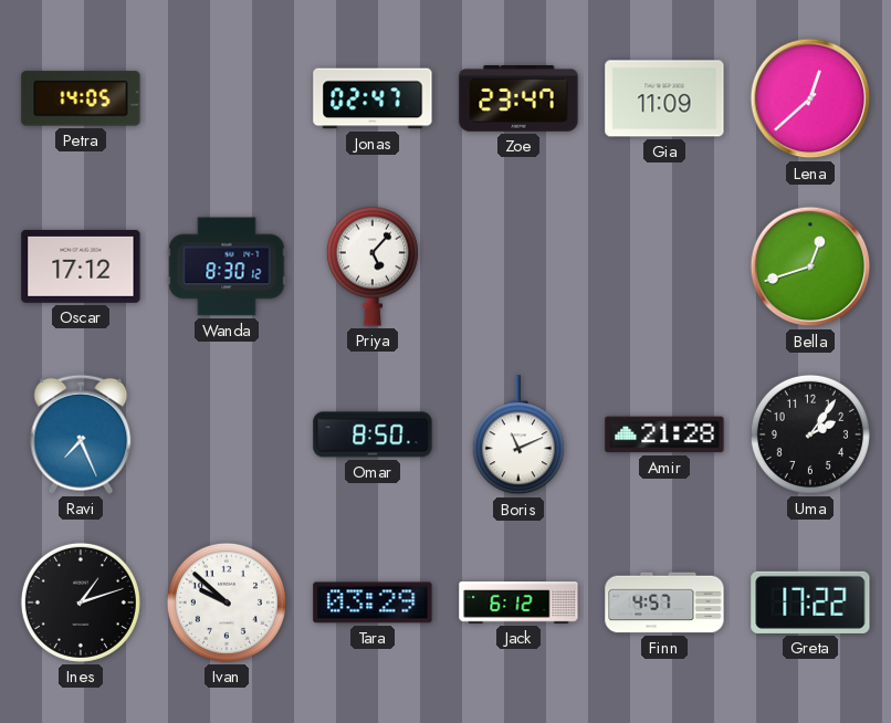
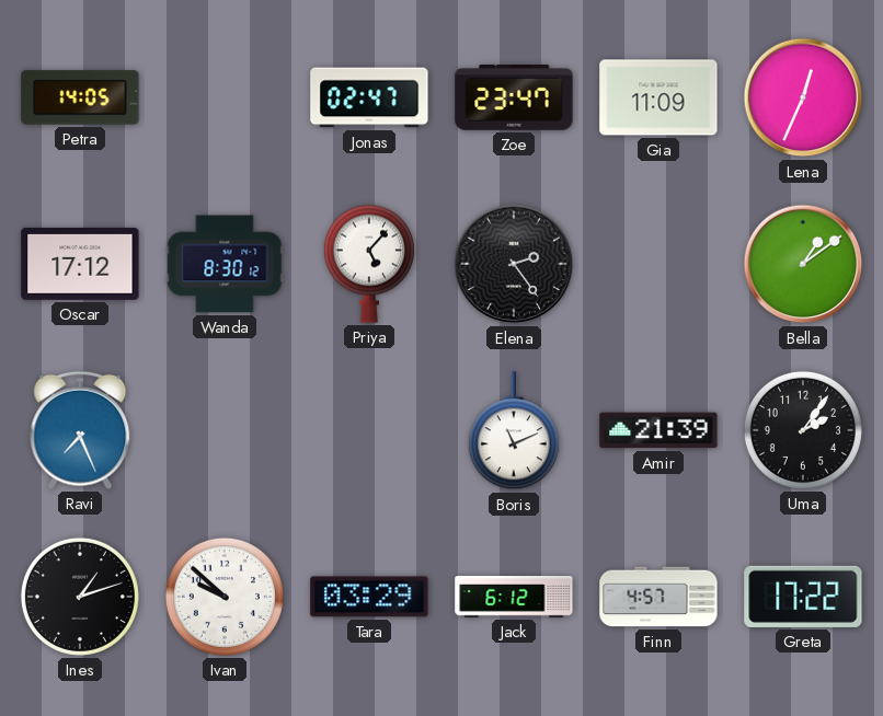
Lena: 12:38 -> 12:34 (803, 97)
Elena: none -> 2:24 (514, 264)
Bella: 12:42 -> 1:09 (803, 264)
Omar: 8:50 -> none (373, 434)
Amir: 21:28 -> 21:39 (658, 430)
